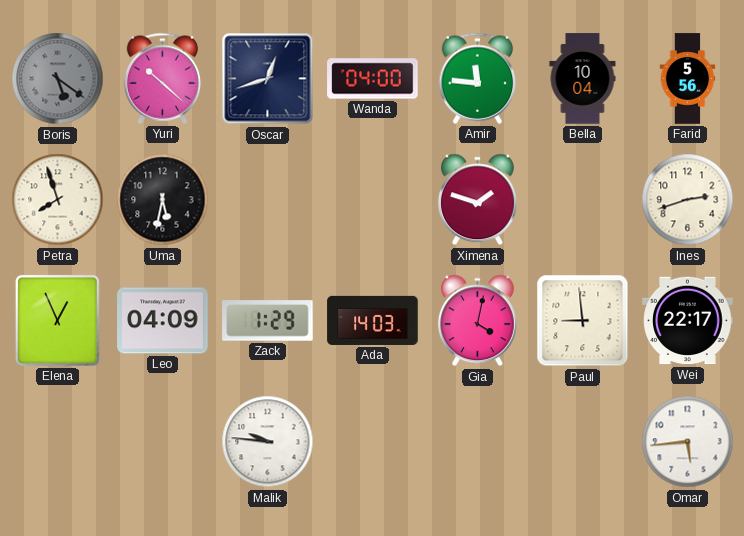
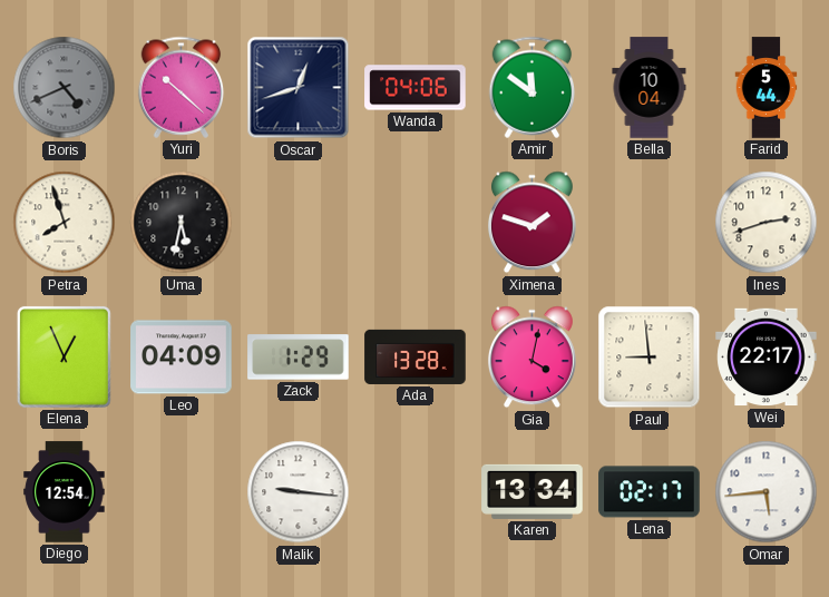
Boris: 5:21 -> 4:41 (65, 88)
Wanda: 04:00 -> 04:06 (416, 88)
Amir: 11:46 -> 11:51 (533, 87)
Farid: 5:56 -> 5:44 (767, 88)
Ada: 14:03 -> 13:28 (416, 356)
Diego: none -> 12:54 (65, 492)
Malik: 9:46 -> 9:16 (299, 492)
Karen: none -> 13:34 (533, 491)
Lena: none -> 02:17 (650, 492)
